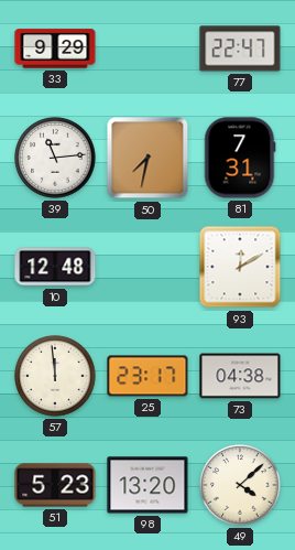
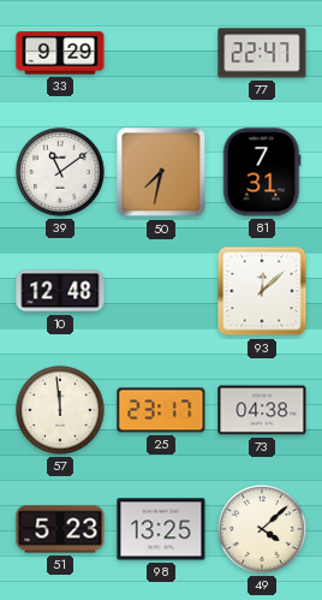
39: 11:14 -> 11:09 (60, 172)
93: 12:10 -> 12:08 (262, 291)
98: 13:20 -> 13:25 (161, 529)
